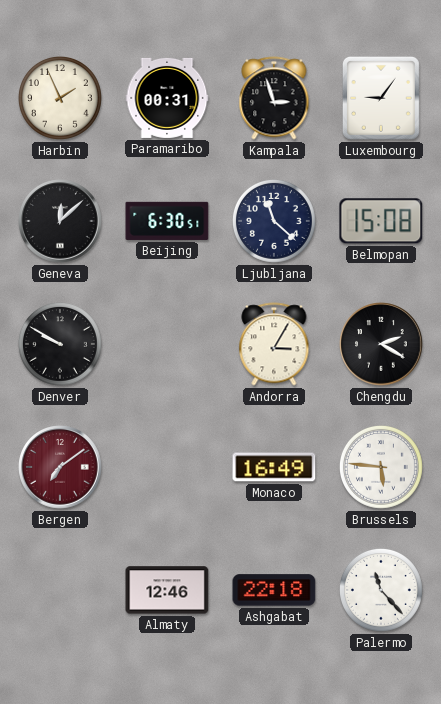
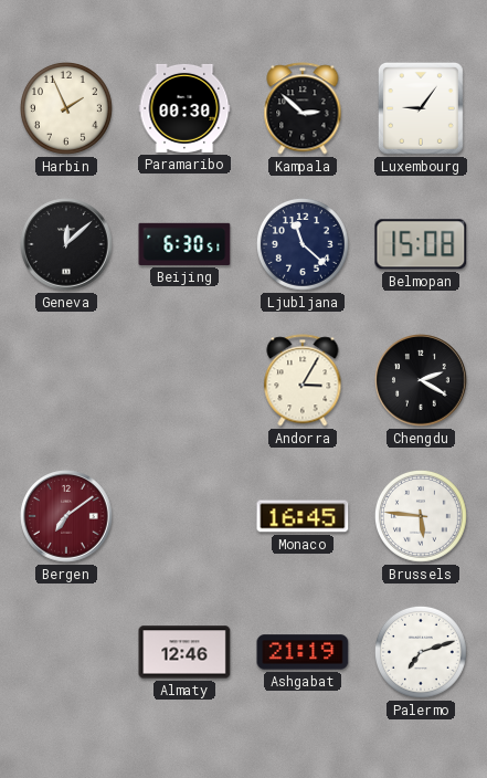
Paramaribo: 00:31 -> 00:30 (184, 108)
Kampala: 2:57 -> 2:52 (303, 108)
Denver: 9:50 -> none (60, 344)
Monaco: 16:49 -> 16:45 (303, 516)
Ashgabat: 22:18 -> 21:19 (303, 652)
Palermo: 11:23 -> 7:12 (421, 652)
